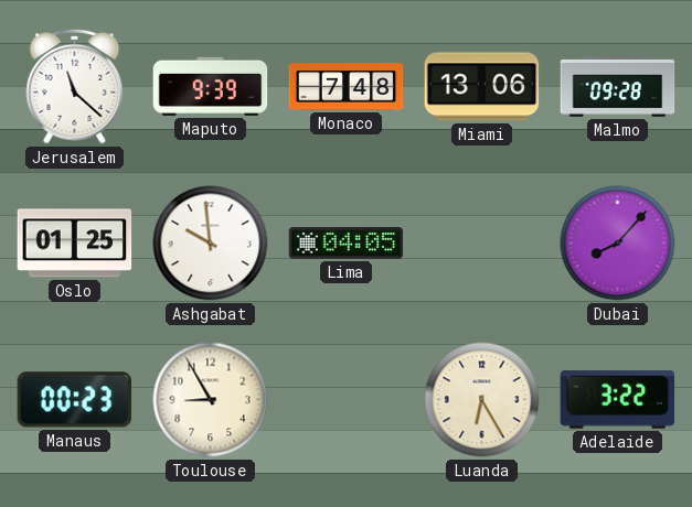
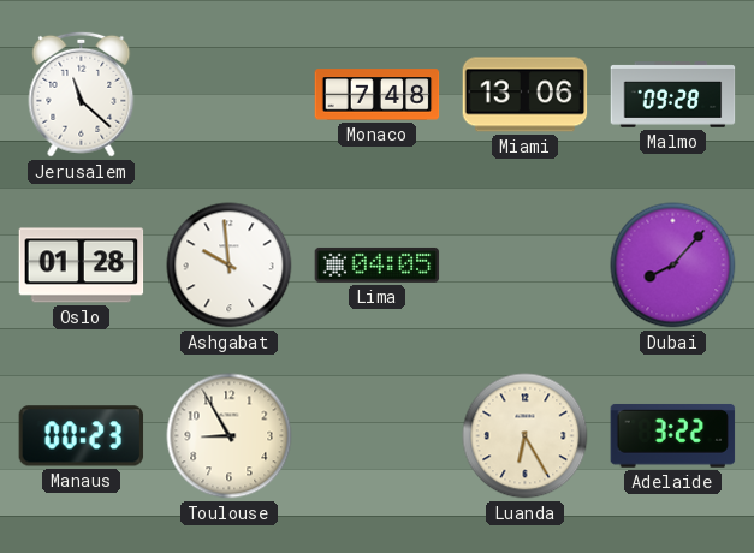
Maputo: 9:39 -> none (211, 86)
Oslo: 01:25 -> 01:28 (82, 266)
